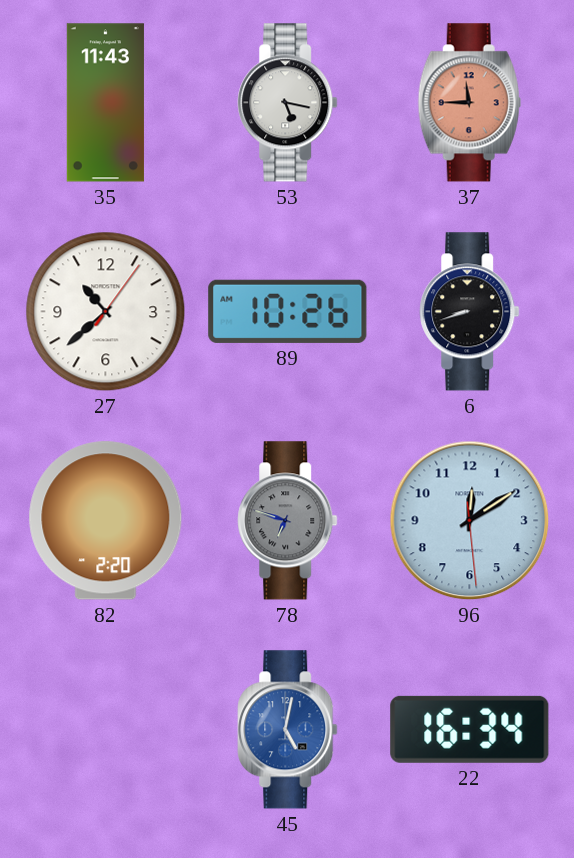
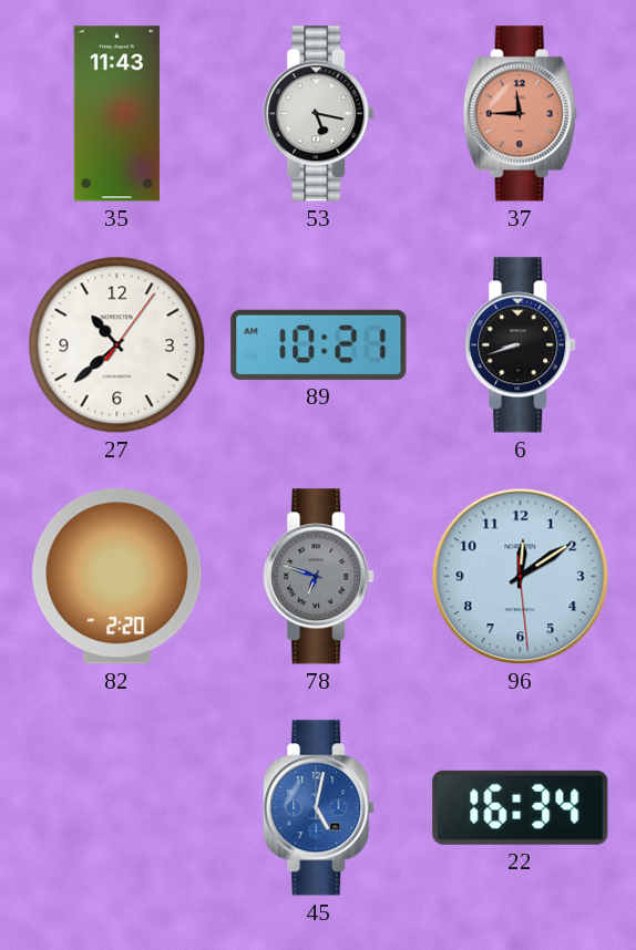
89: 10:26 -> 10:21 (319, 344)
